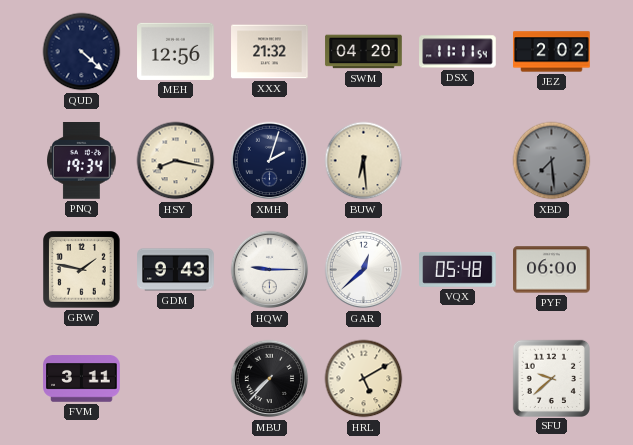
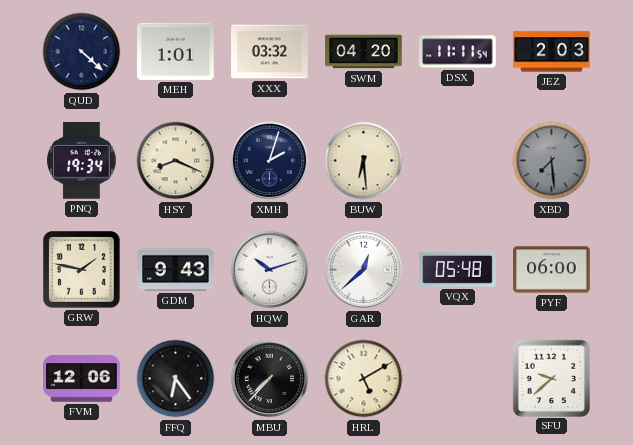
MEH: 12:56 -> 1:01 (176, 51)
XXX: 21:32 -> 03:32 (270, 52)
JEZ: 2:02 -> 2:03 (552, 52)
HSY: 8:17 -> 8:19 (176, 161)
HQW: 9:15 -> 10:12 (270, 270)
FVM: 3:11 -> 12:06 (82, 379)
FFQ: none -> 6:24 (176, 379)
